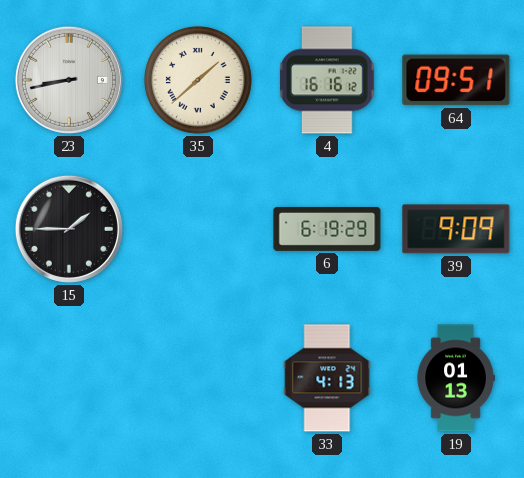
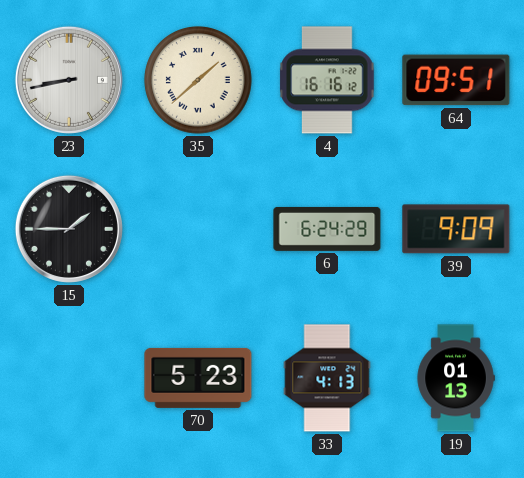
6: 6:19 -> 6:24 (327, 229)
70: none -> 5:23 (198, 378)
